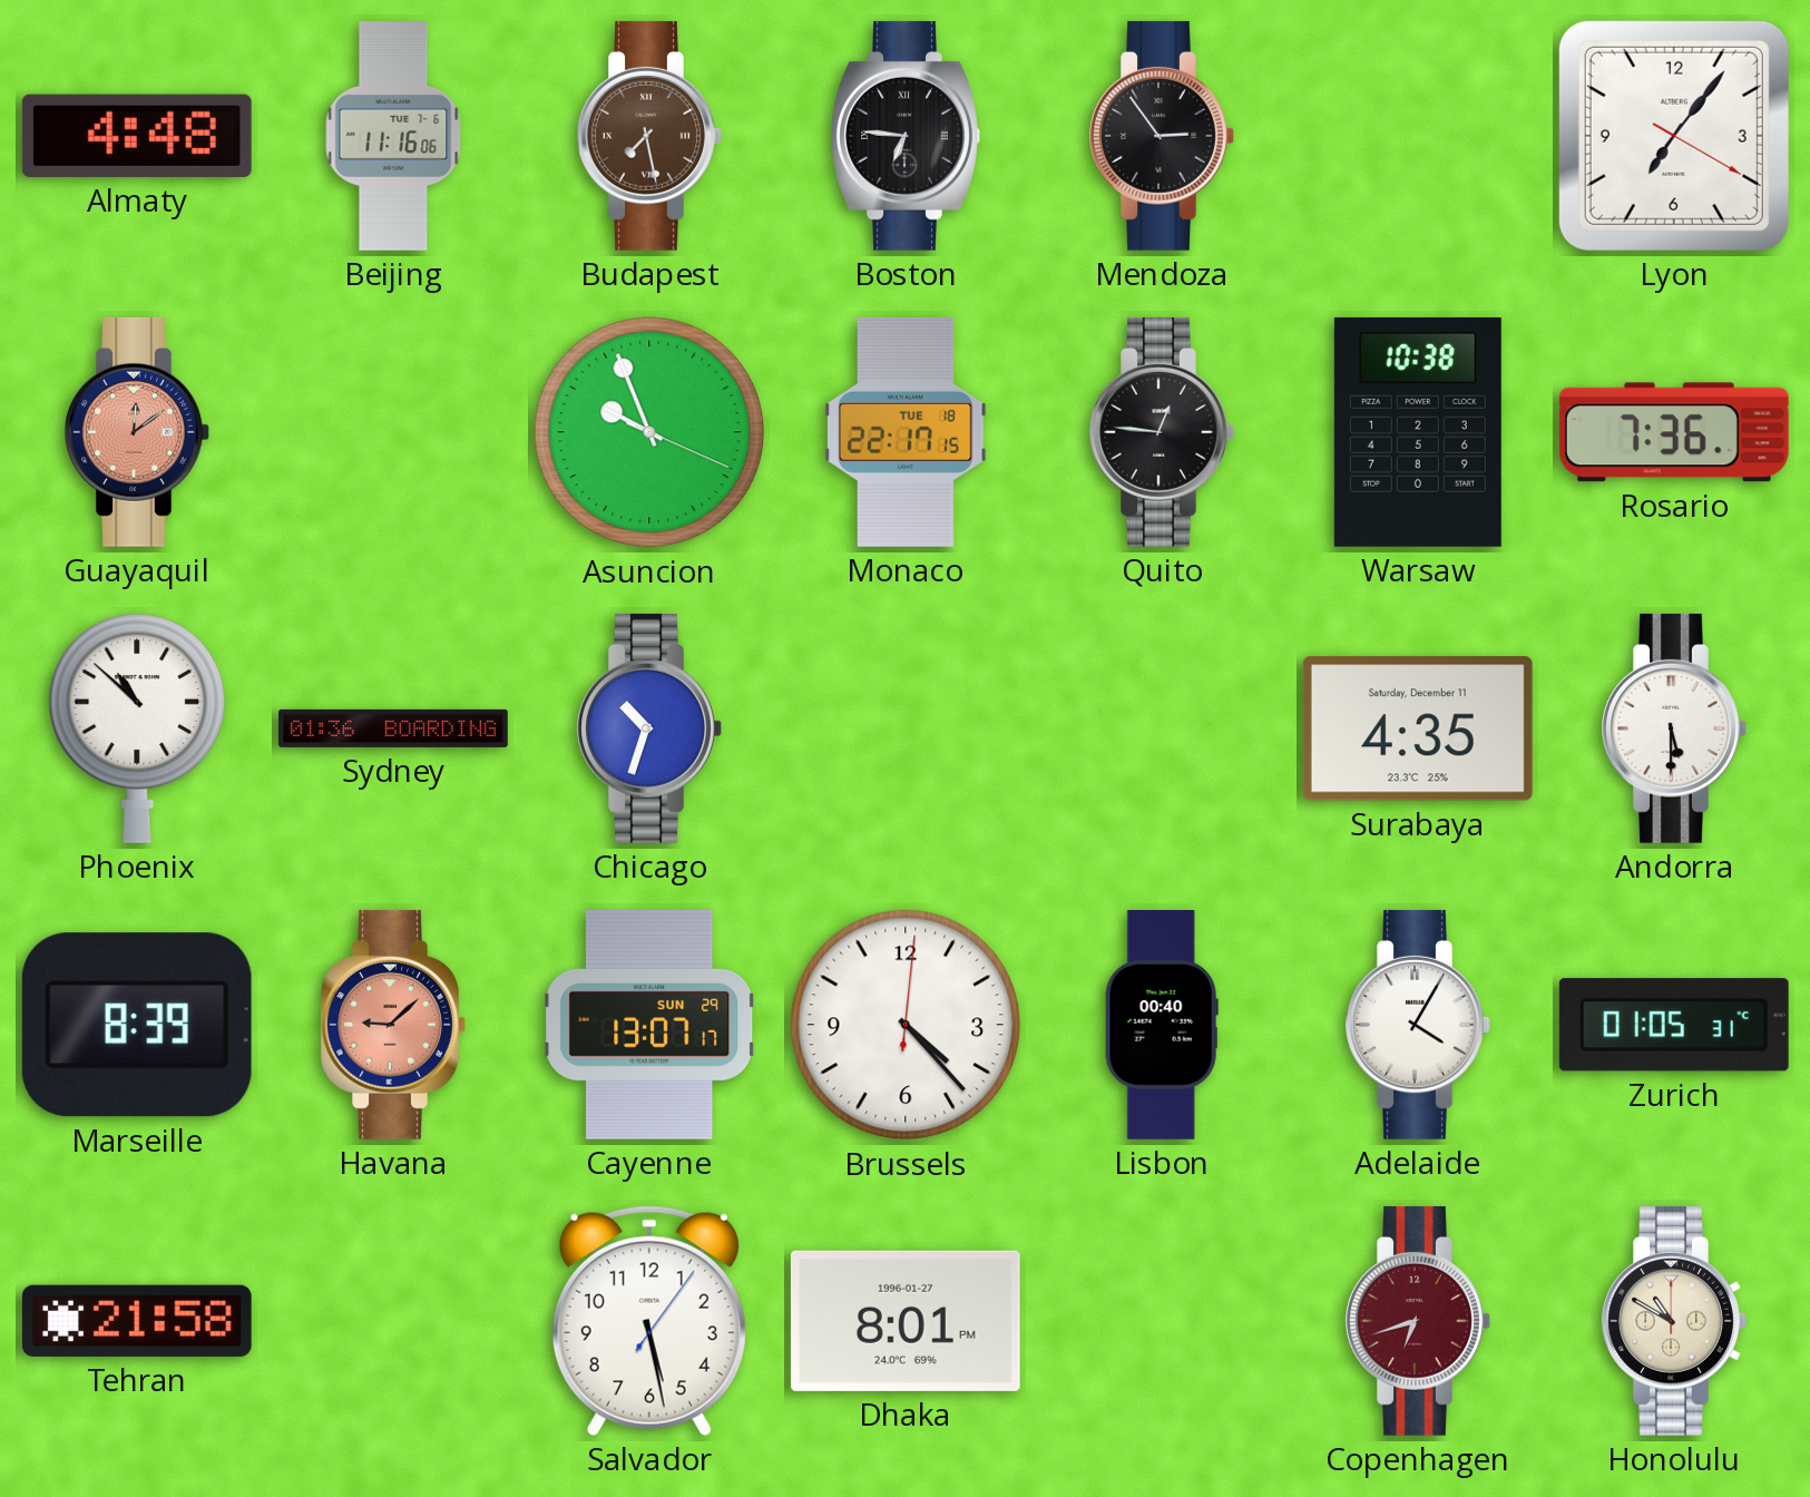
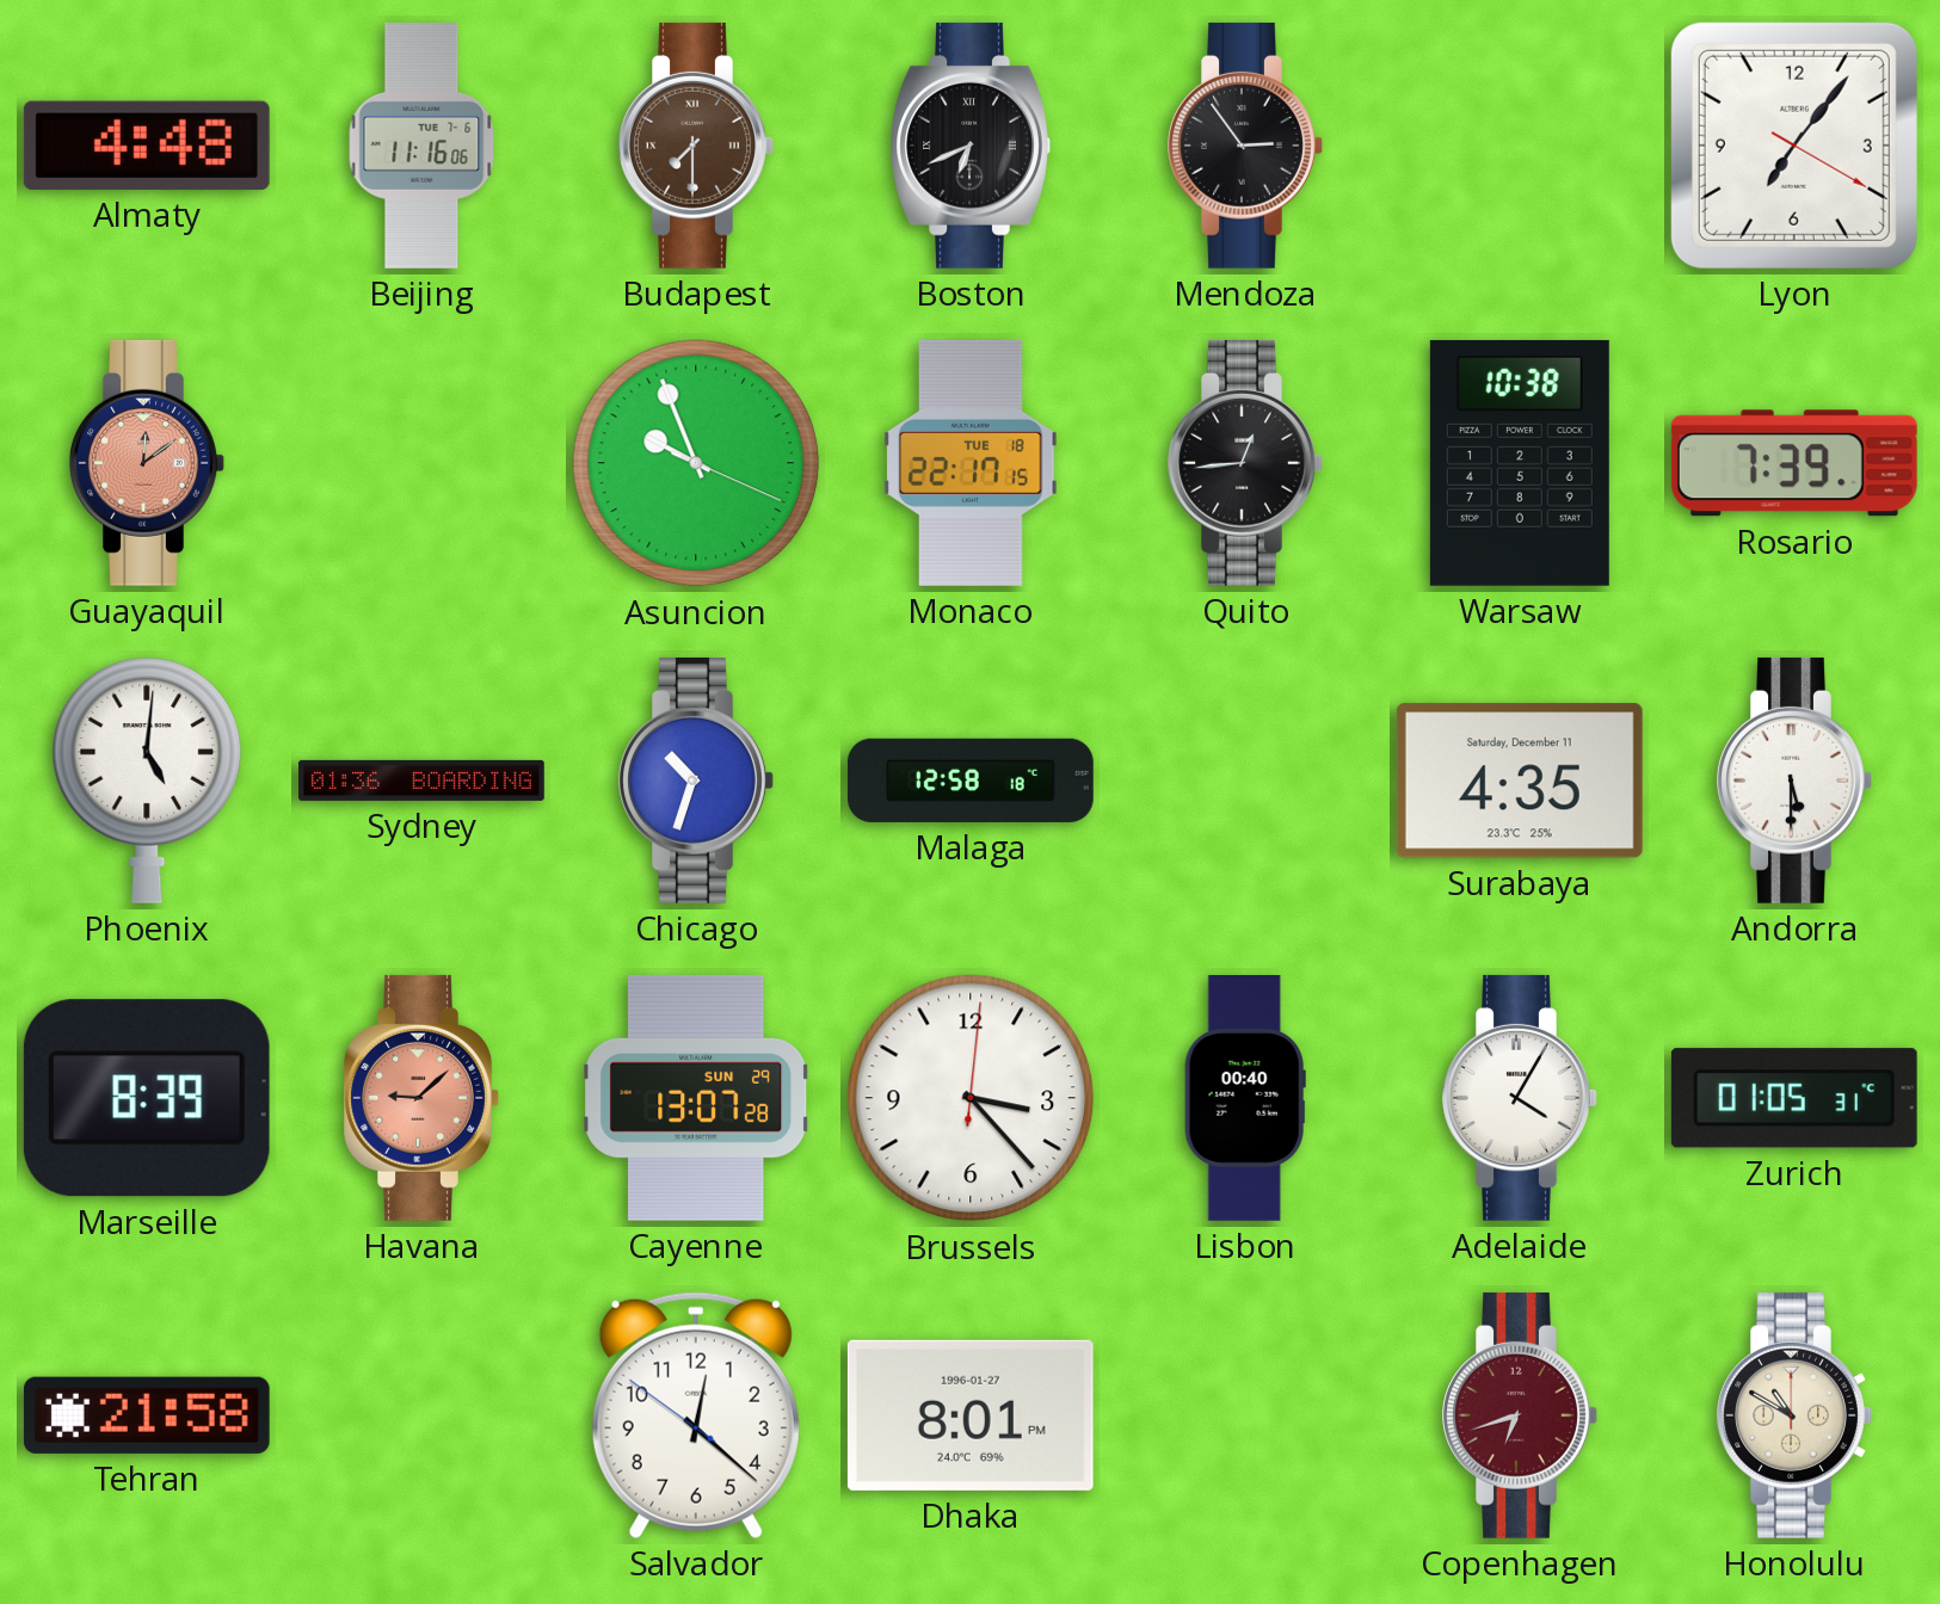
Budapest: 7:28 -> 7:30 (696, 146)
Boston: 6:46 -> 6:41 (971, 146)
Quito: 12:46 -> 12:44 (1245, 463)
Rosario: 7:36 -> 7:39 (1794, 463)
Phoenix: 10:52 -> 5:01 (147, 781)
Malaga: none -> 12:58 (971, 781)
Cayenne: 13:07:17 -> 13:07:28 (697, 1098)
Brussels: 4:23 -> 3:23 (971, 1098)
Salvador: 5:28 -> 12:21 (696, 1415)
